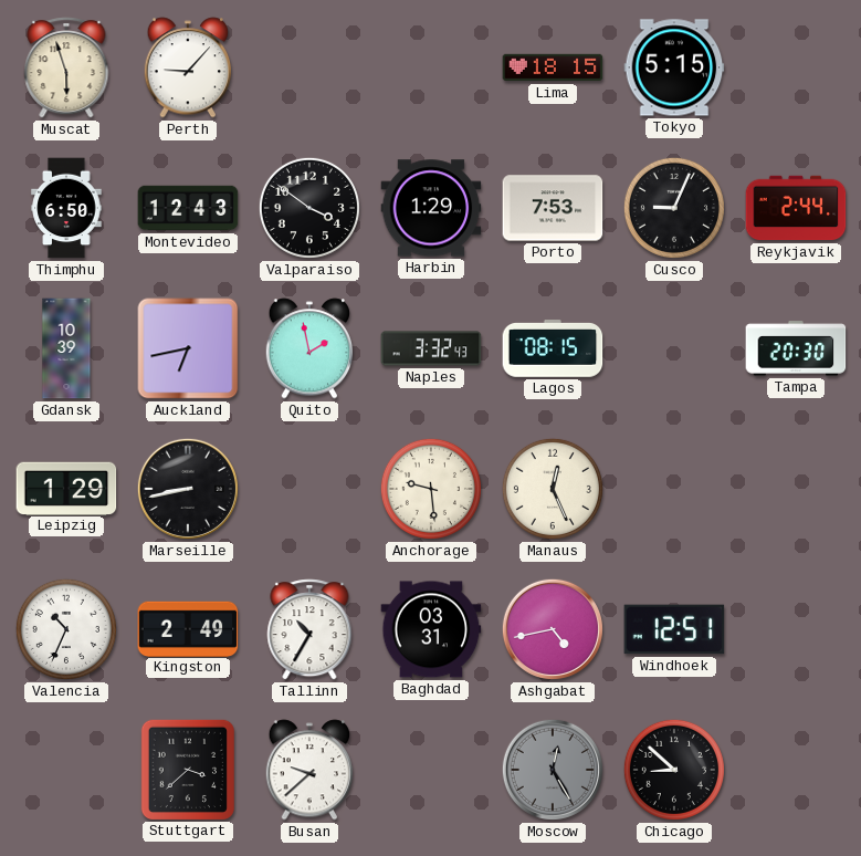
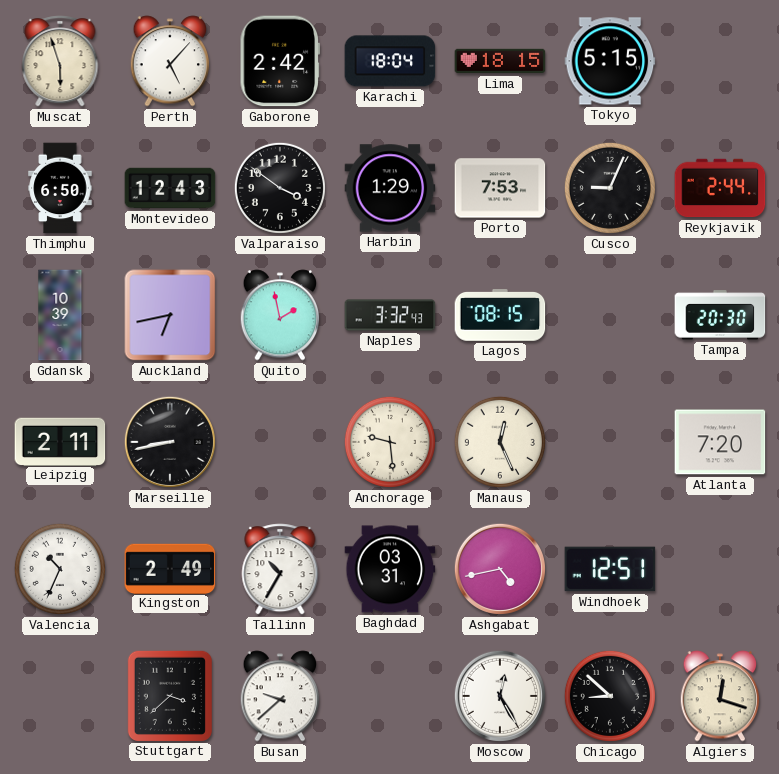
Perth: 9:07 -> 5:07 (170, 61)
Gaborone: none -> 2:42 (279, 61)
Karachi: none -> 18:04 (390, 61)
Leipzig: 1:29 -> 2:11 (60, 441)
Atlanta: none -> 7:20 (720, 442)
Moscow dial: grey -> white (500, 696)
Algiers: none -> 12:18 (720, 696)
